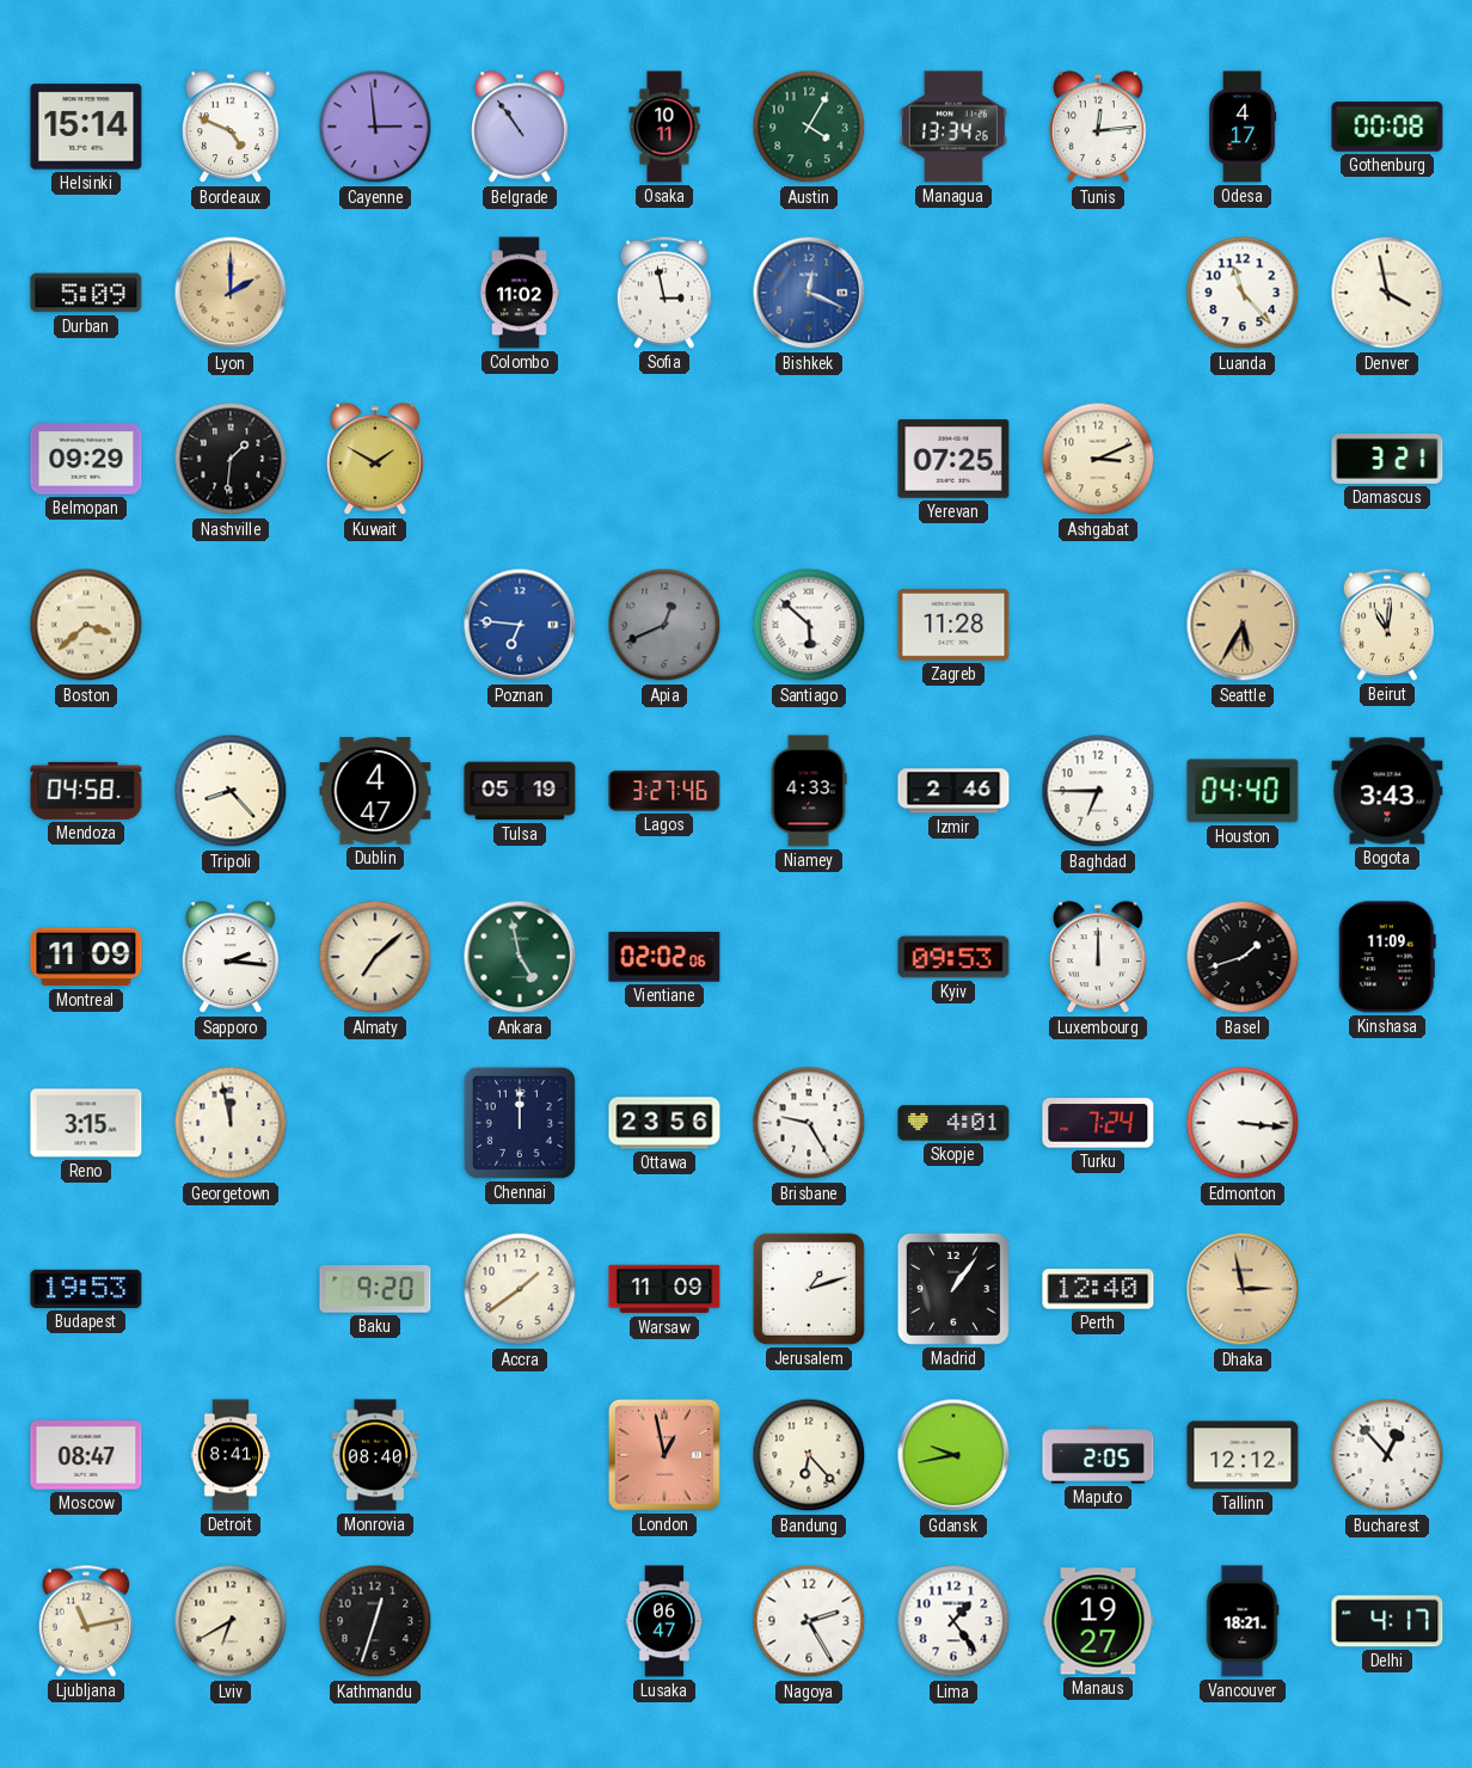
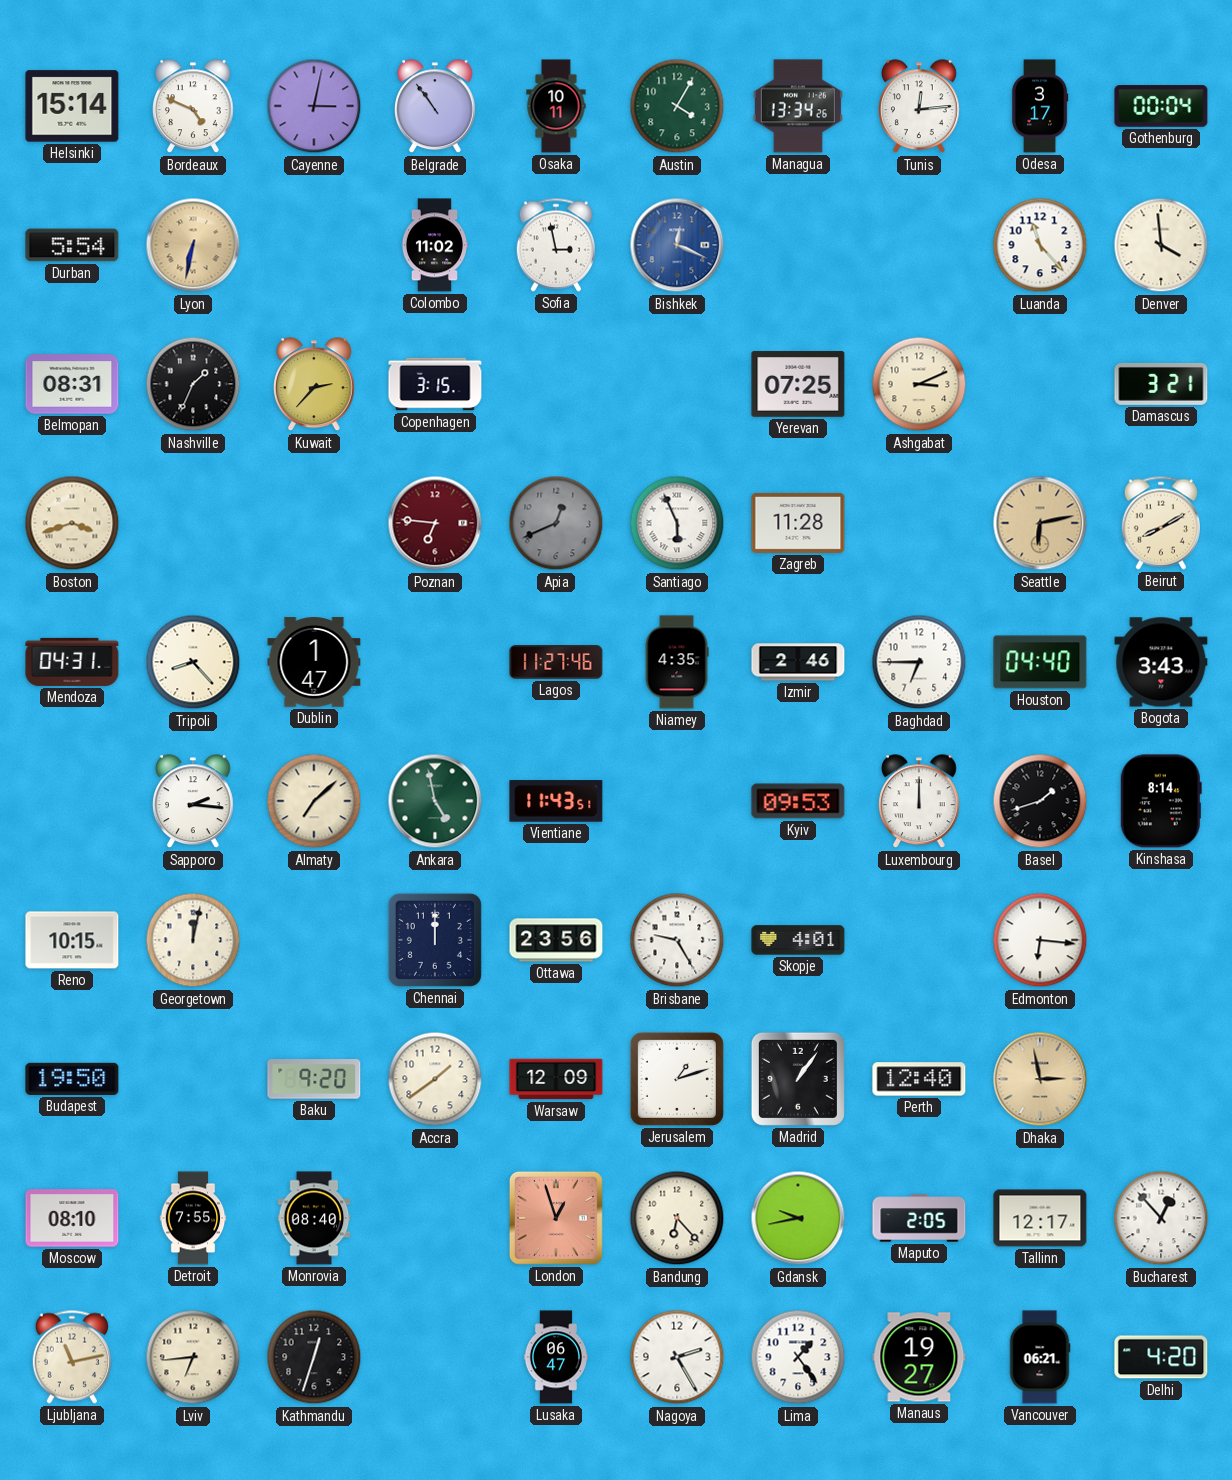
Cayenne: 2:59 -> 3:02 (314, 106)
Odesa: 4:17 -> 3:17 (1040, 106)
Gothenburg: 00:08 -> 00:04 (1161, 106)
Durban: 5:09 -> 5:54 (72, 245)
Lyon: 2:00 -> 6:32 (193, 245)
Denver: 3:58 -> 3:59 (1161, 245)
Belmopan: 09:29 -> 08:31 (72, 384)
Nashville: 1:31 -> 1:34 (193, 384)
Kuwait: 1:50 -> 2:37 (315, 385)
Copenhagen: none -> 3:15 (435, 384)
Boston: 3:38 -> 3:42 (72, 523)
Poznan dial: blue -> burgundy (435, 523)
Santiago: 5:52 -> 5:56 (677, 523)
Seattle: 5:35 -> 6:13 (1040, 523)
Beirut: 11:01 -> 8:10 (1160, 523)
Mendoza: 04:58 -> 04:31 (72, 662)
Dublin: 4:47 -> 1:47 (314, 662)
Tulsa: 05:19 -> none (520, 791)
Lagos: 3:27 -> 11:27 (556, 662)
Niamey: 4:33 -> 4:35 (677, 662)
Montreal: 11:09 -> none (86, 957)
Vientiane: 02:02 -> 11:43 (556, 801)
Kinshasa: 11:09 -> 8:14 (1161, 801)
Reno: 3:15 -> 10:15 (72, 940)
Georgetown: 11:58 -> 12:02 (193, 940)
Turku: 7:24 -> none (1098, 1123)
Edmonton: 3:16 -> 6:16 (1040, 940)
Budapest: 19:53 -> 19:50 (72, 1079)
Warsaw: 11:09 -> 12:09 (556, 1079)
Moscow: 08:47 -> 08:10 (72, 1218)
Detroit: 8:41 -> 7:55 (193, 1218)
London: 12:58 -> 12:57 (556, 1218)
Tallinn: 12:12 -> 12:17 (1040, 1218)
Lviv: 6:40 -> 6:44 (193, 1357)
Vancouver: 18:21 -> 06:21 (1040, 1357)
Delhi: 4:17 -> 4:20 (1161, 1357)
